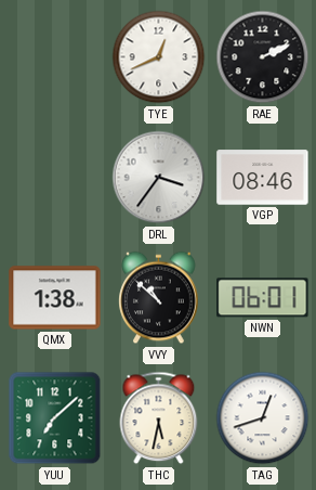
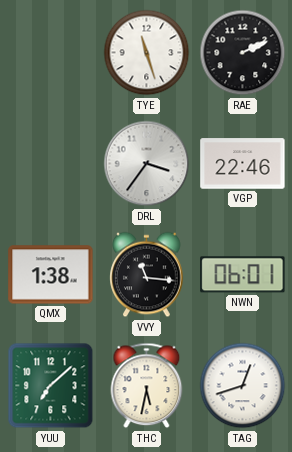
TYE: 12:41 -> 11:27 (147, 53)
VGP: 08:46 -> 22:46 (243, 164)
VVY: 10:52 -> 11:16 (147, 275)
